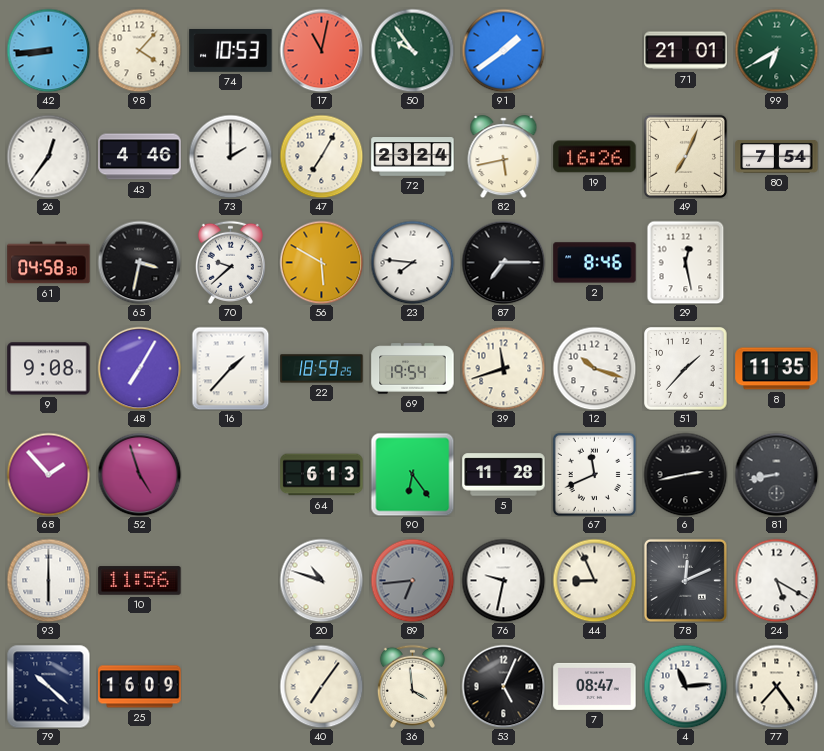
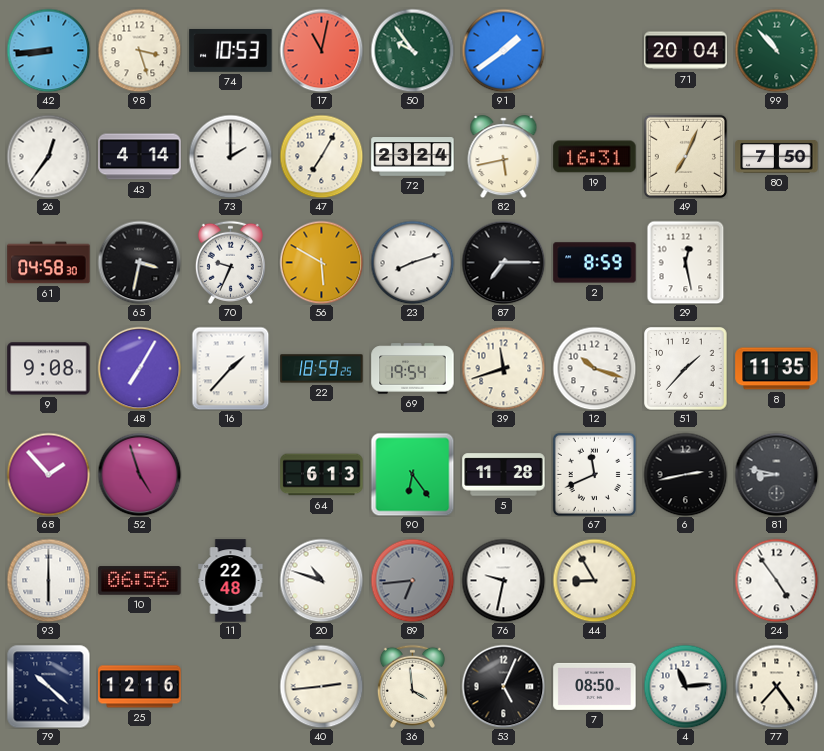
98: 4:07 -> 3:27 (139, 50)
71: 21:01 -> 20:04 (686, 51)
99: 6:40 -> 10:53 (776, 50)
43: 4:46 -> 4:14 (140, 157)
19: 16:26 -> 16:31 (595, 157)
80: 7:54 -> 7:50 (777, 156)
70: 9:38 -> 9:34 (230, 262)
23: 7:46 -> 8:12 (412, 262)
2: 8:46 -> 8:59 (595, 263)
81: 8:43 -> 8:47 (776, 474)
10: 11:56 -> 06:56 (140, 581)
11: none -> 22:48 (231, 581)
44: 8:56 -> 8:55 (594, 580)
78: 12:11 -> none (685, 580)
24: 5:20 -> 4:54 (776, 580)
25: 16:09 -> 12:16 (140, 687)
40: 7:06 -> 2:44 (321, 686)
7: 08:47 -> 08:50 (595, 686)
